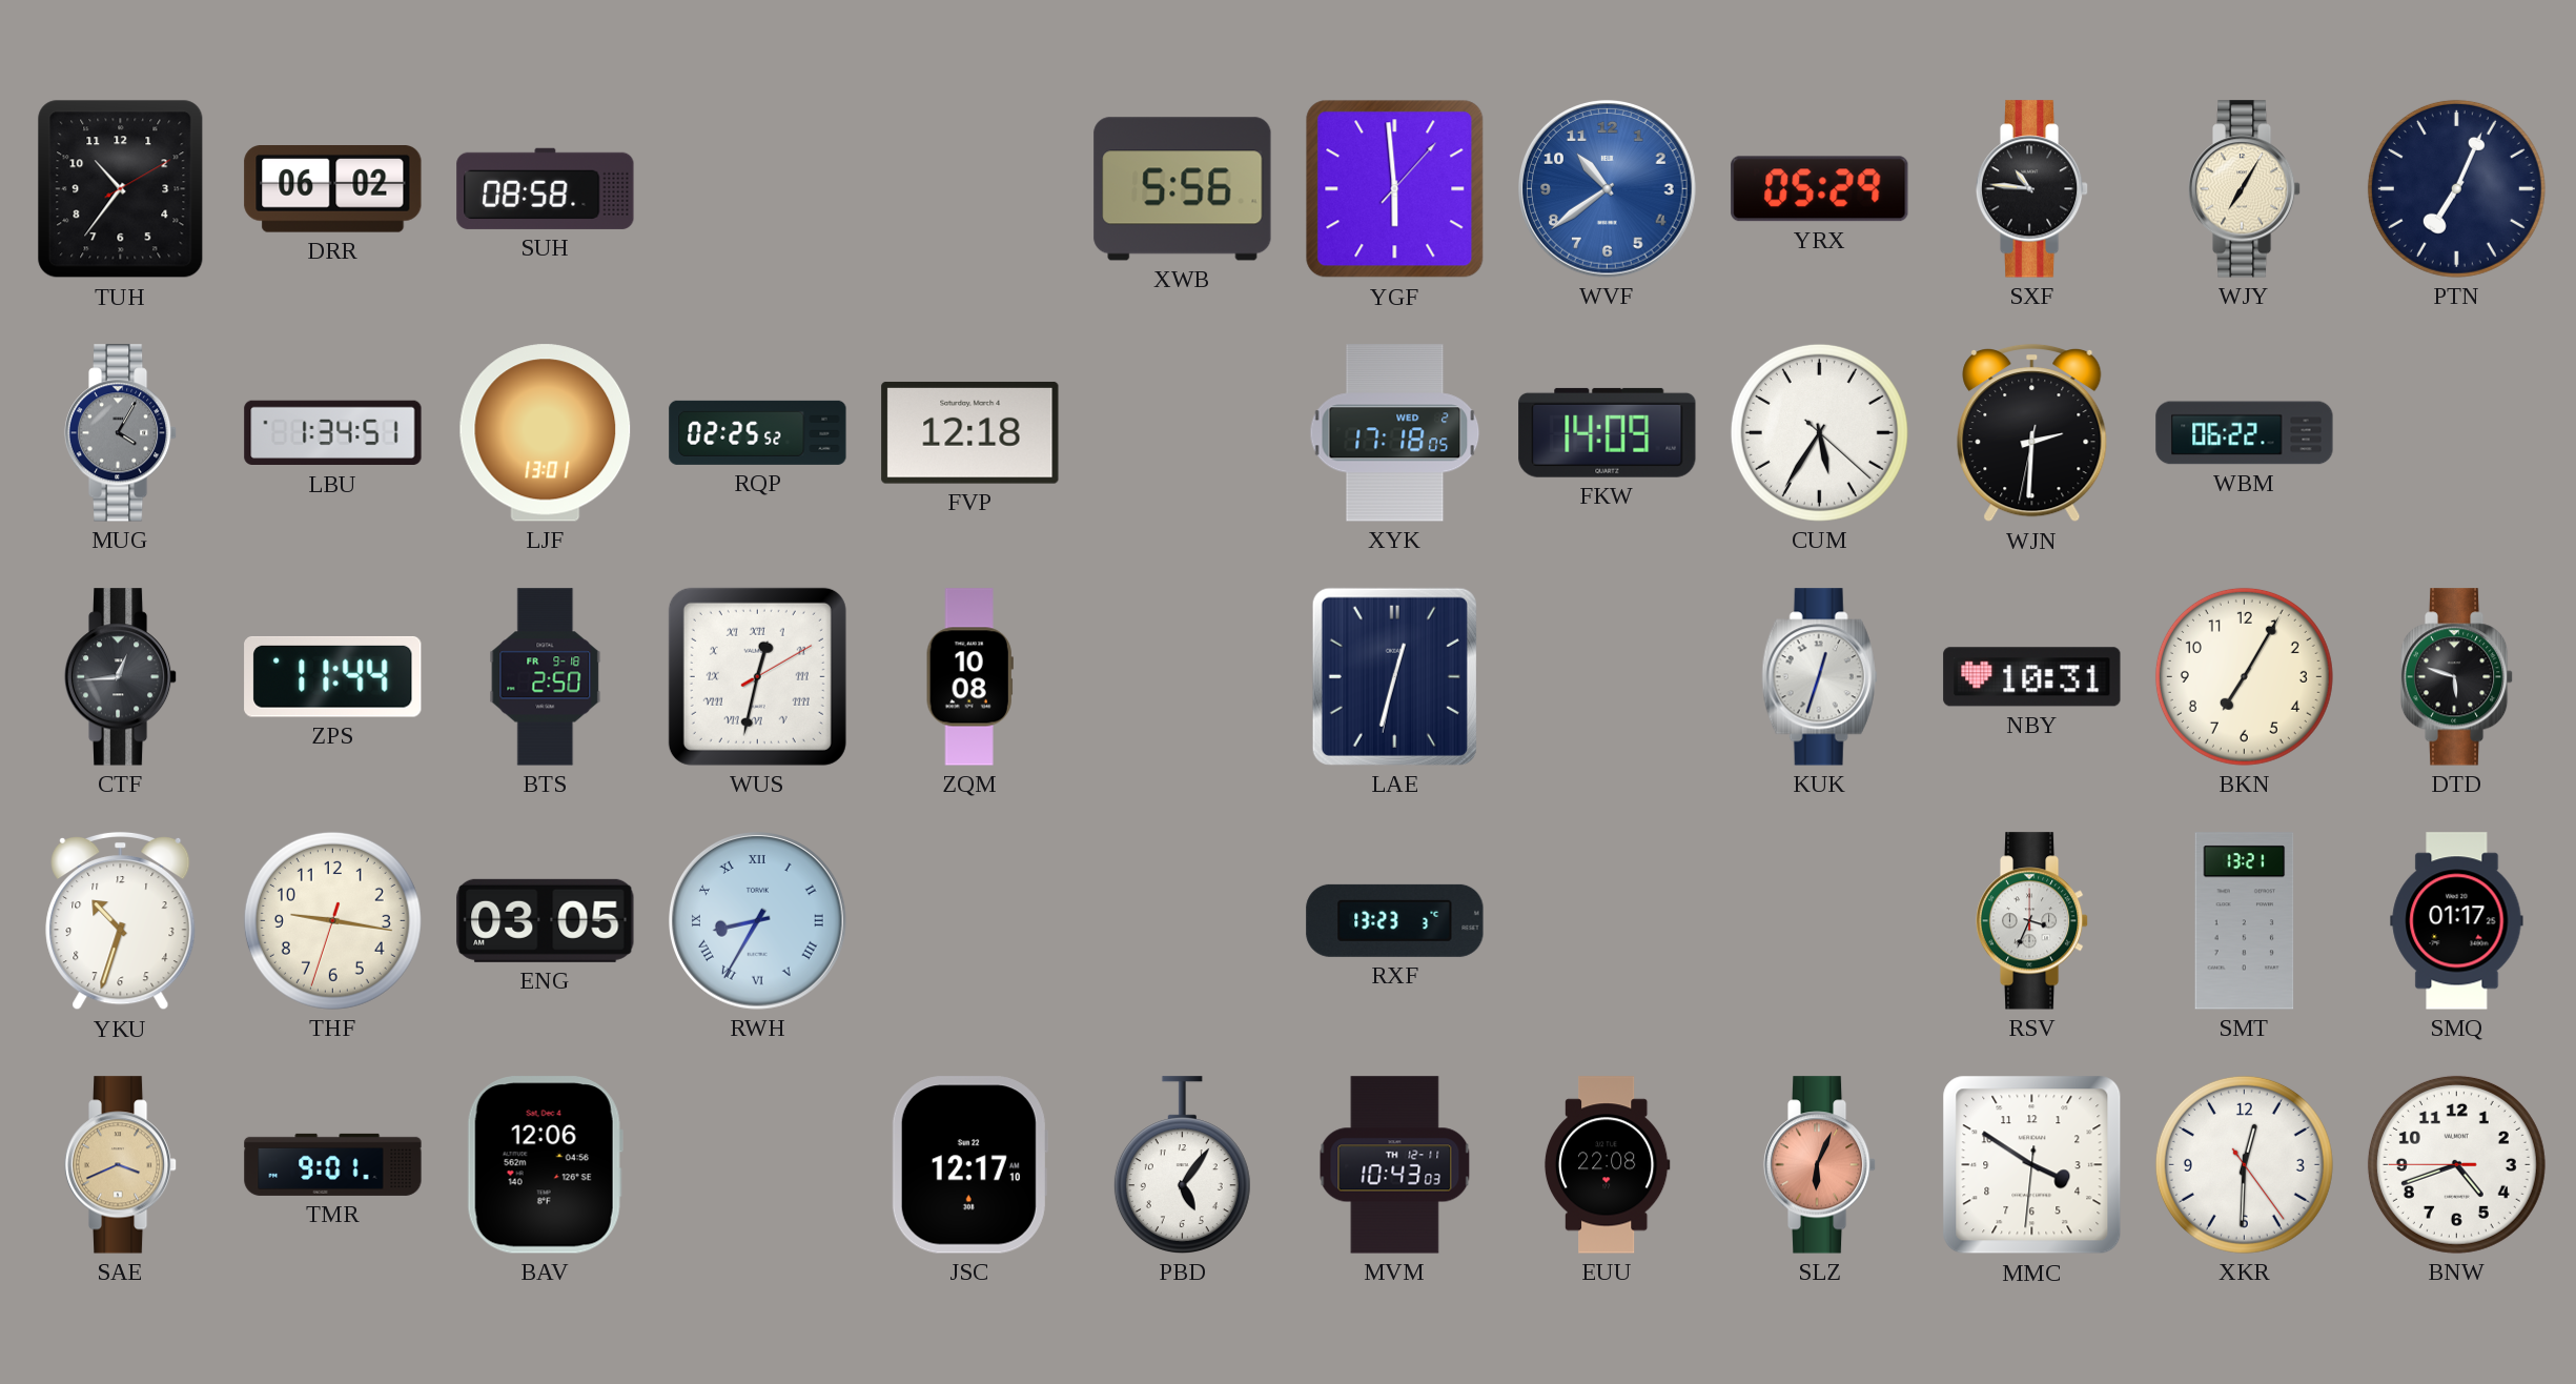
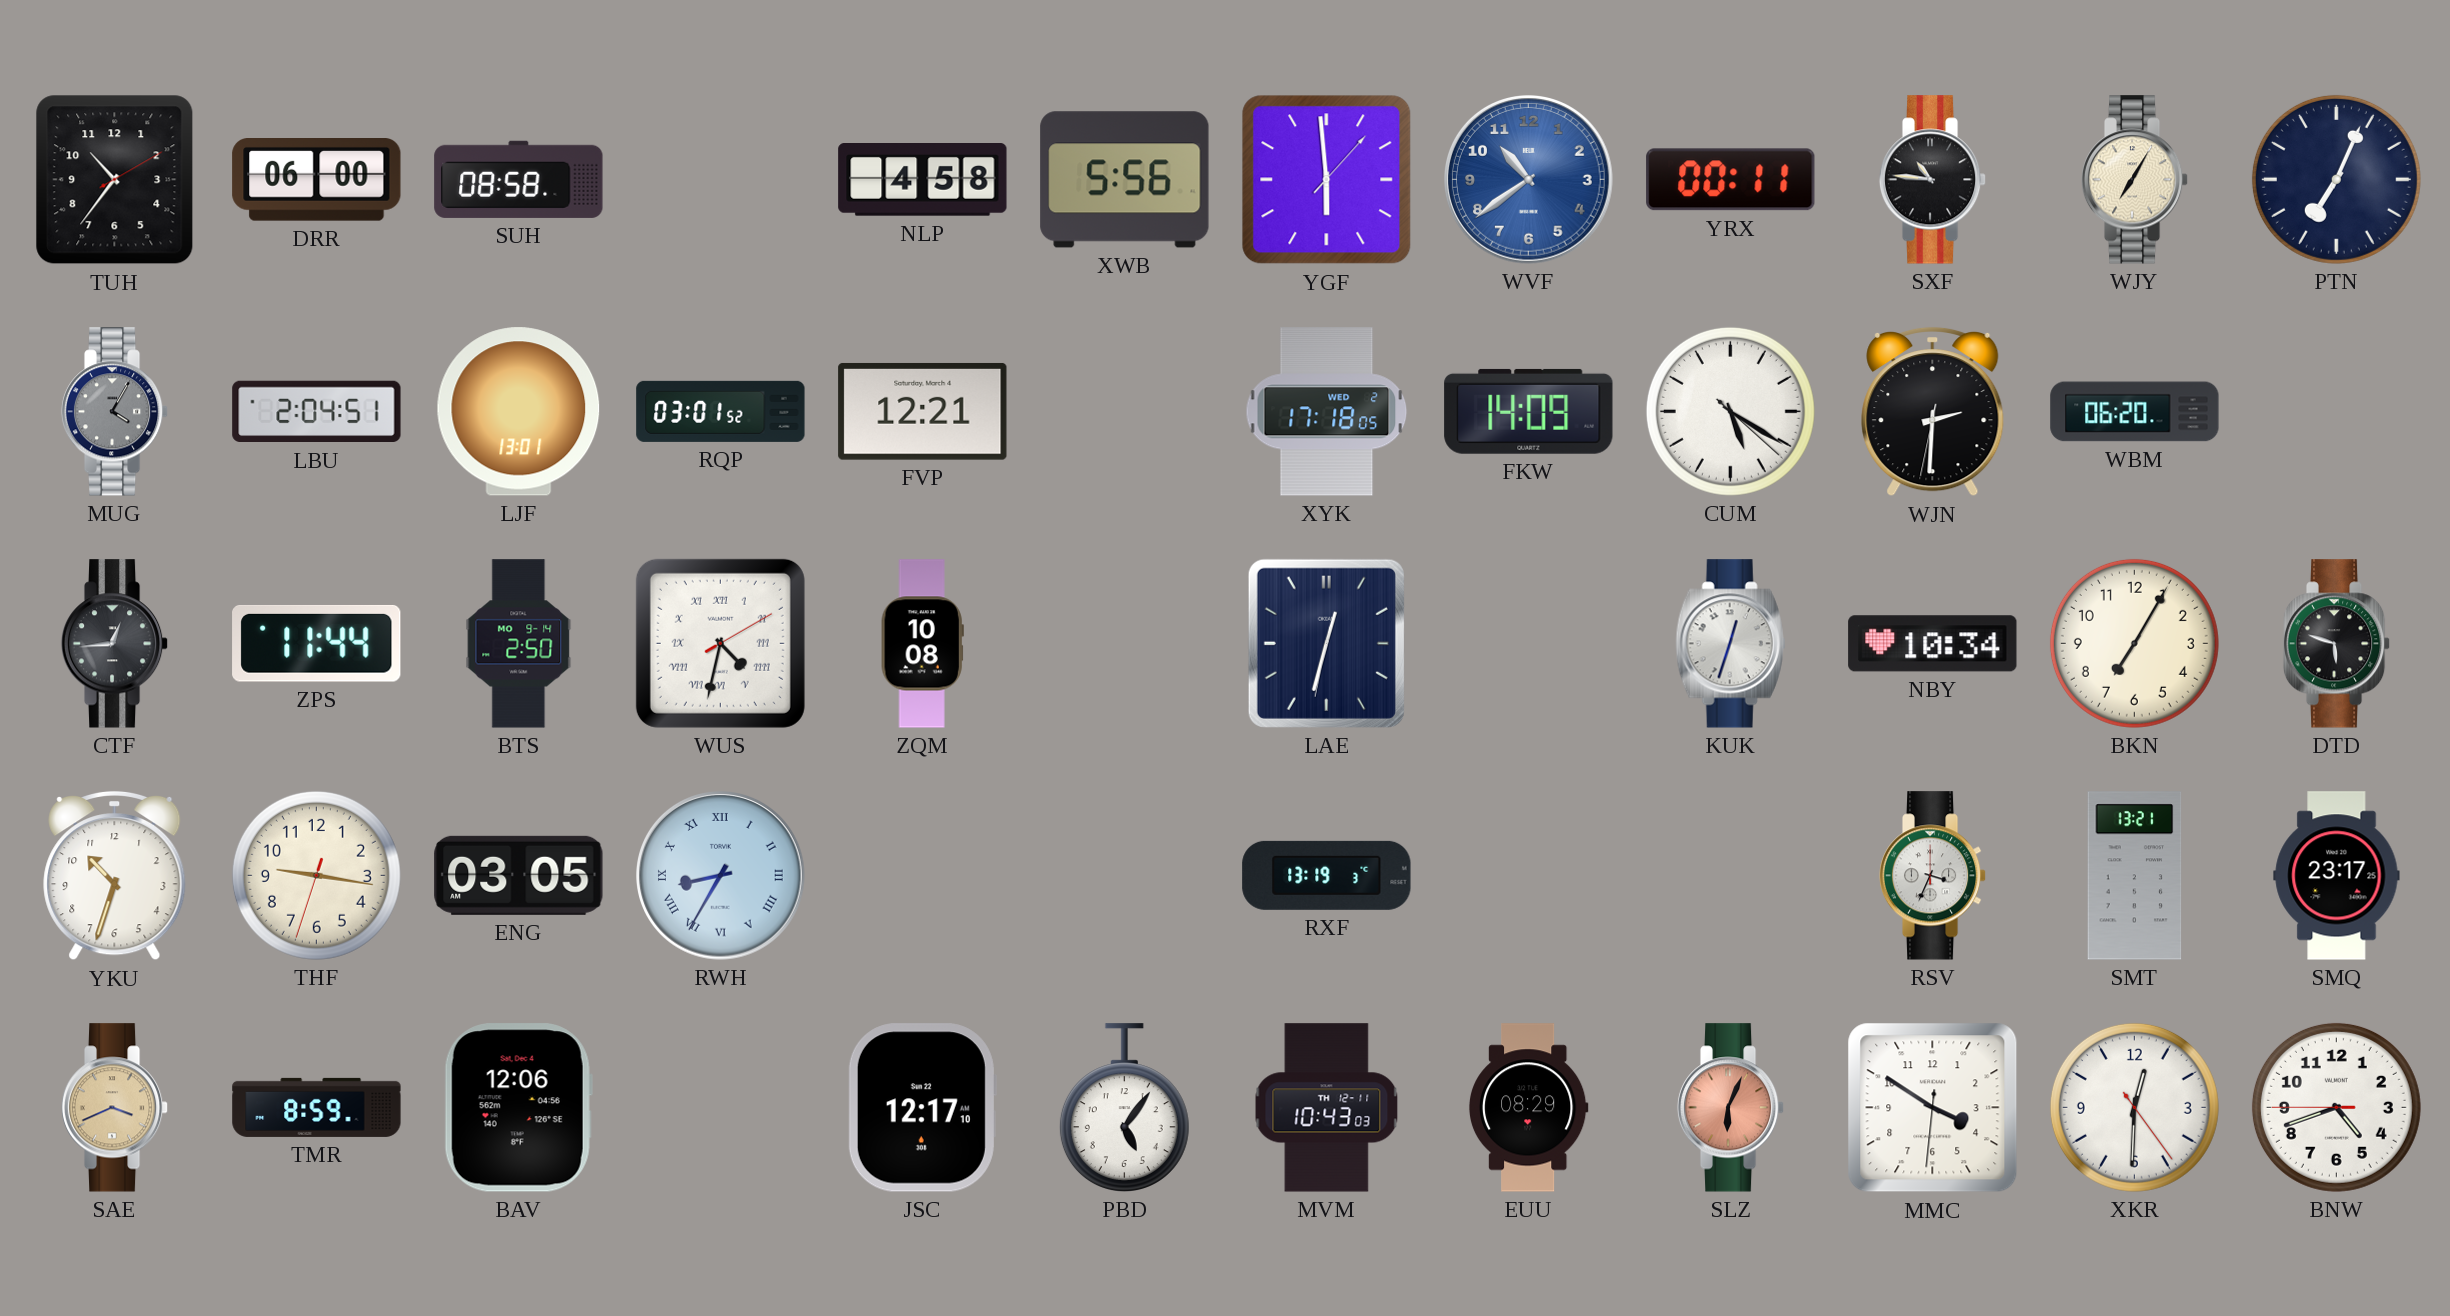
DRR: 06:02 -> 06:00 (317, 180)
NLP: none -> 4:58 (923, 180)
YRX: 05:29 -> 00:11 (1731, 180)
LBU: 1:34 -> 2:04 (317, 412)
RQP: 02:25 -> 03:01 (721, 411)
FVP: 12:18 -> 12:21 (923, 411)
CUM: 5:35 -> 5:20 (1730, 411)
WBM: 06:22 -> 06:20 (2135, 412)
BTS date: FR 9-18 -> MO 9-14 (519, 644)
WUS: 12:32 -> 4:32 (720, 643)
NBY: 10:31 -> 10:34 (1933, 644)
RXF: 13:23 -> 13:19 (1327, 875)
SMQ: 01:17 -> 23:17 (2337, 876)
TMR: 9:01 -> 8:59 (317, 1107)
EUU: 22:08 -> 08:29 (1528, 1108)
